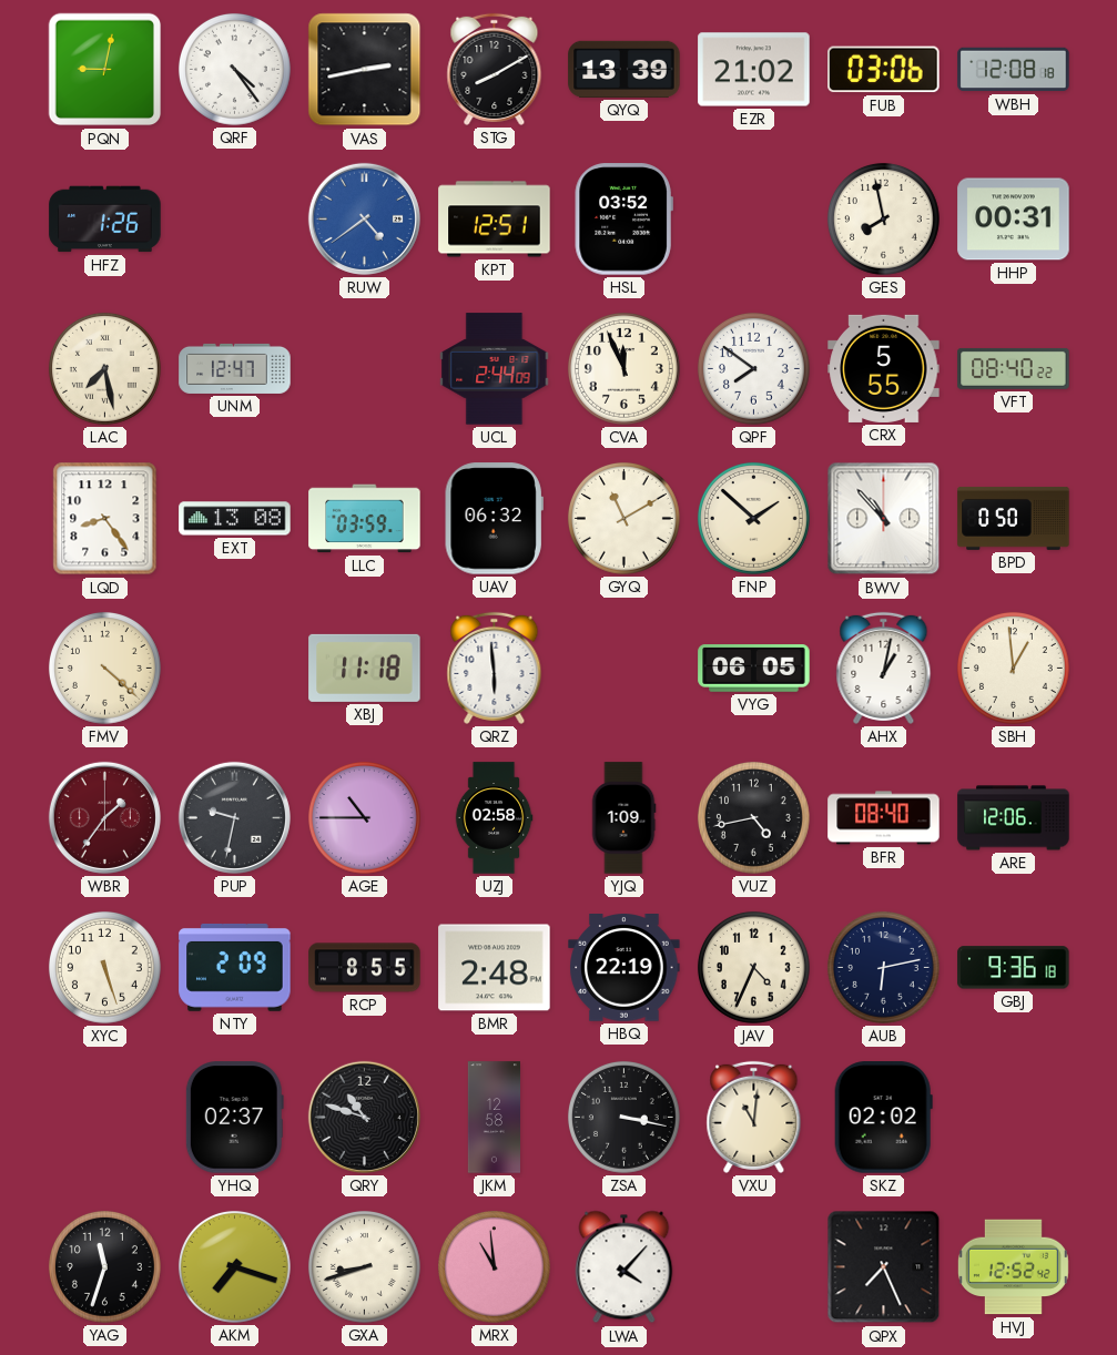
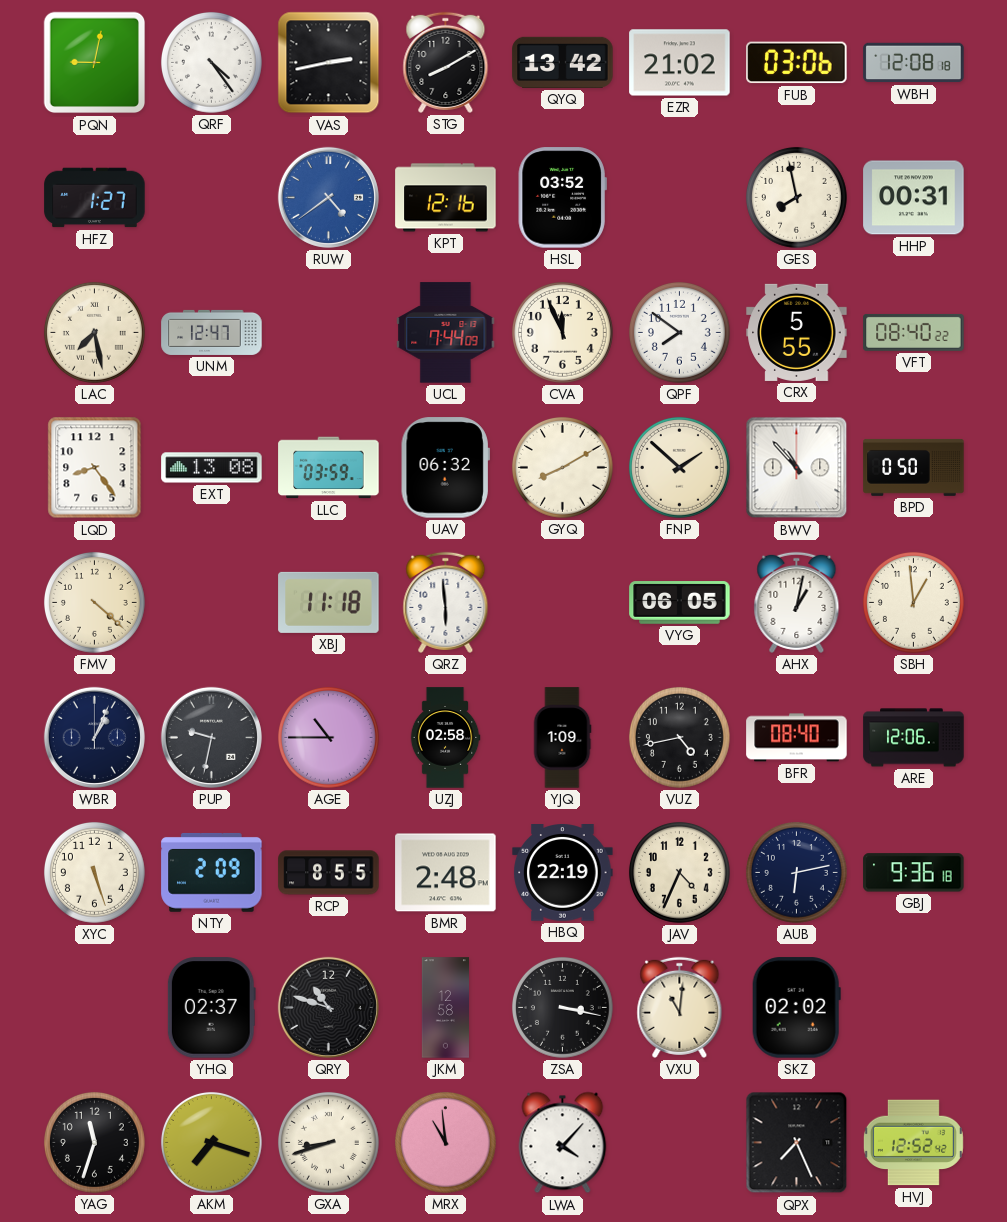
QYQ: 13:39 -> 13:42 (563, 62)
HFZ: 1:26 -> 1:27 (95, 198)
KPT: 12:51 -> 12:16 (446, 198)
UCL: 2:44 -> 7:44 (446, 333)
GYQ: 11:10 -> 8:10 (562, 467)
WBR: 1:36 -> 1:04 (94, 737)
WBR dial: burgundy -> navy (94, 737)
